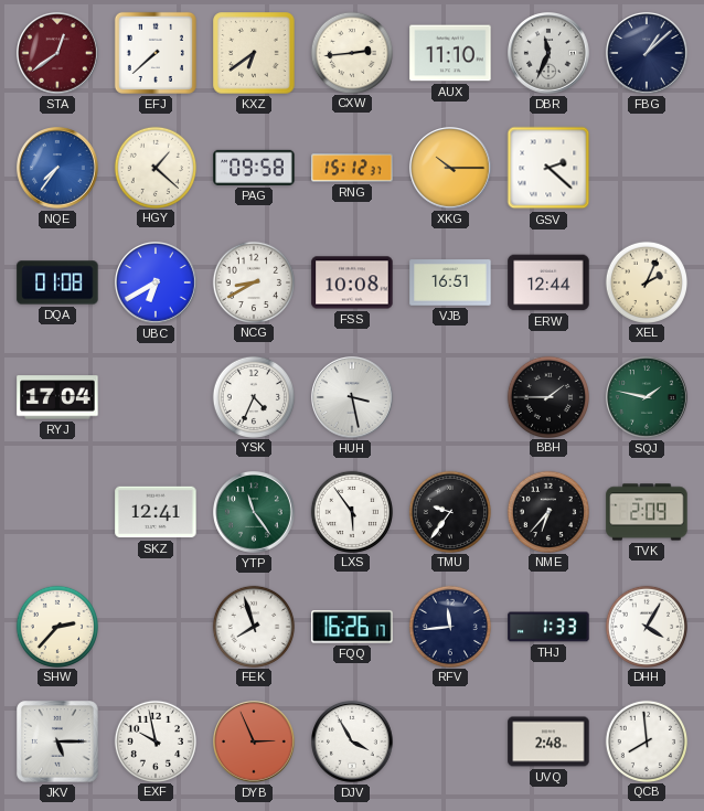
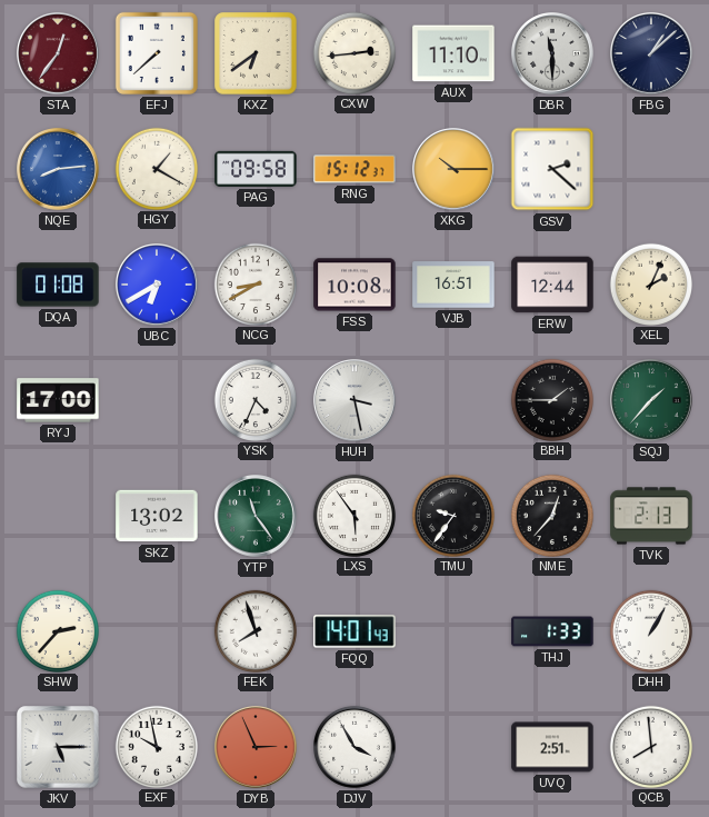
STA: 12:39 -> 12:36 (59, 54)
DBR: 11:34 -> 11:30 (553, 54)
NQE: 7:36 -> 8:14 (59, 170)
HGY: 1:22 -> 1:20 (156, 168)
RYJ: 17:04 -> 17:00 (58, 400)
SQJ: 1:47 -> 1:37 (652, 401)
SKZ: 12:41 -> 13:02 (157, 516)
NME: 6:37 -> 12:37 (551, 515)
TVK: 2:09 -> 2:13 (651, 516)
FQQ: 16:26 -> 14:01 (354, 631)
RFV: 11:44 -> none (449, 626)
DHH: 4:05 -> 1:05 (650, 630)
UVQ: 2:48 -> 2:51 (552, 747)
